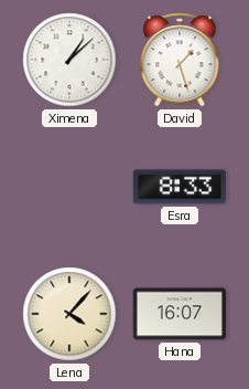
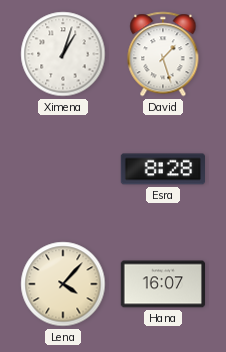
Ximena: 1:08 -> 1:03 (63, 54)
Esra: 8:33 -> 8:28 (162, 169)
